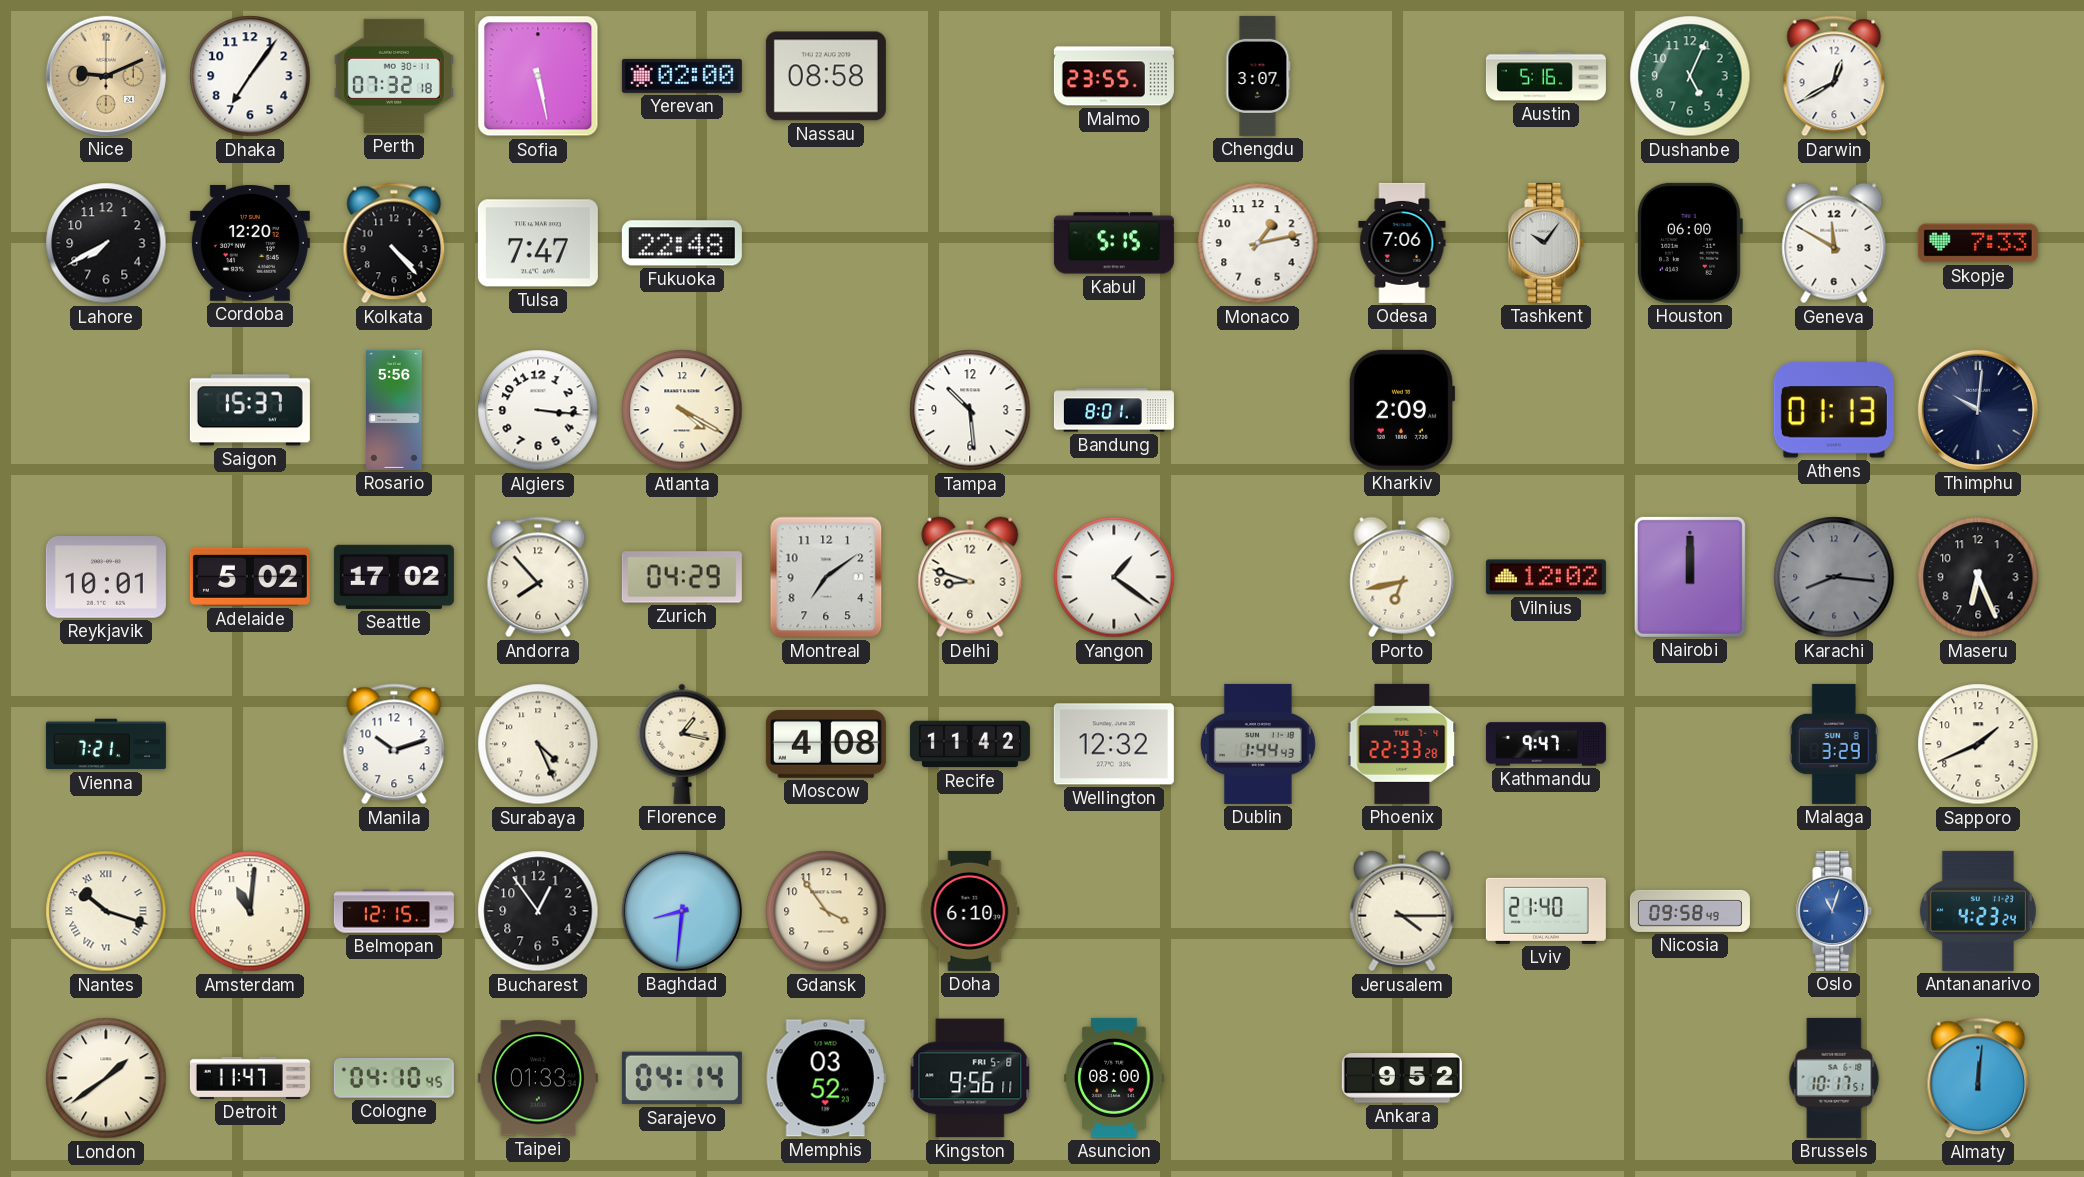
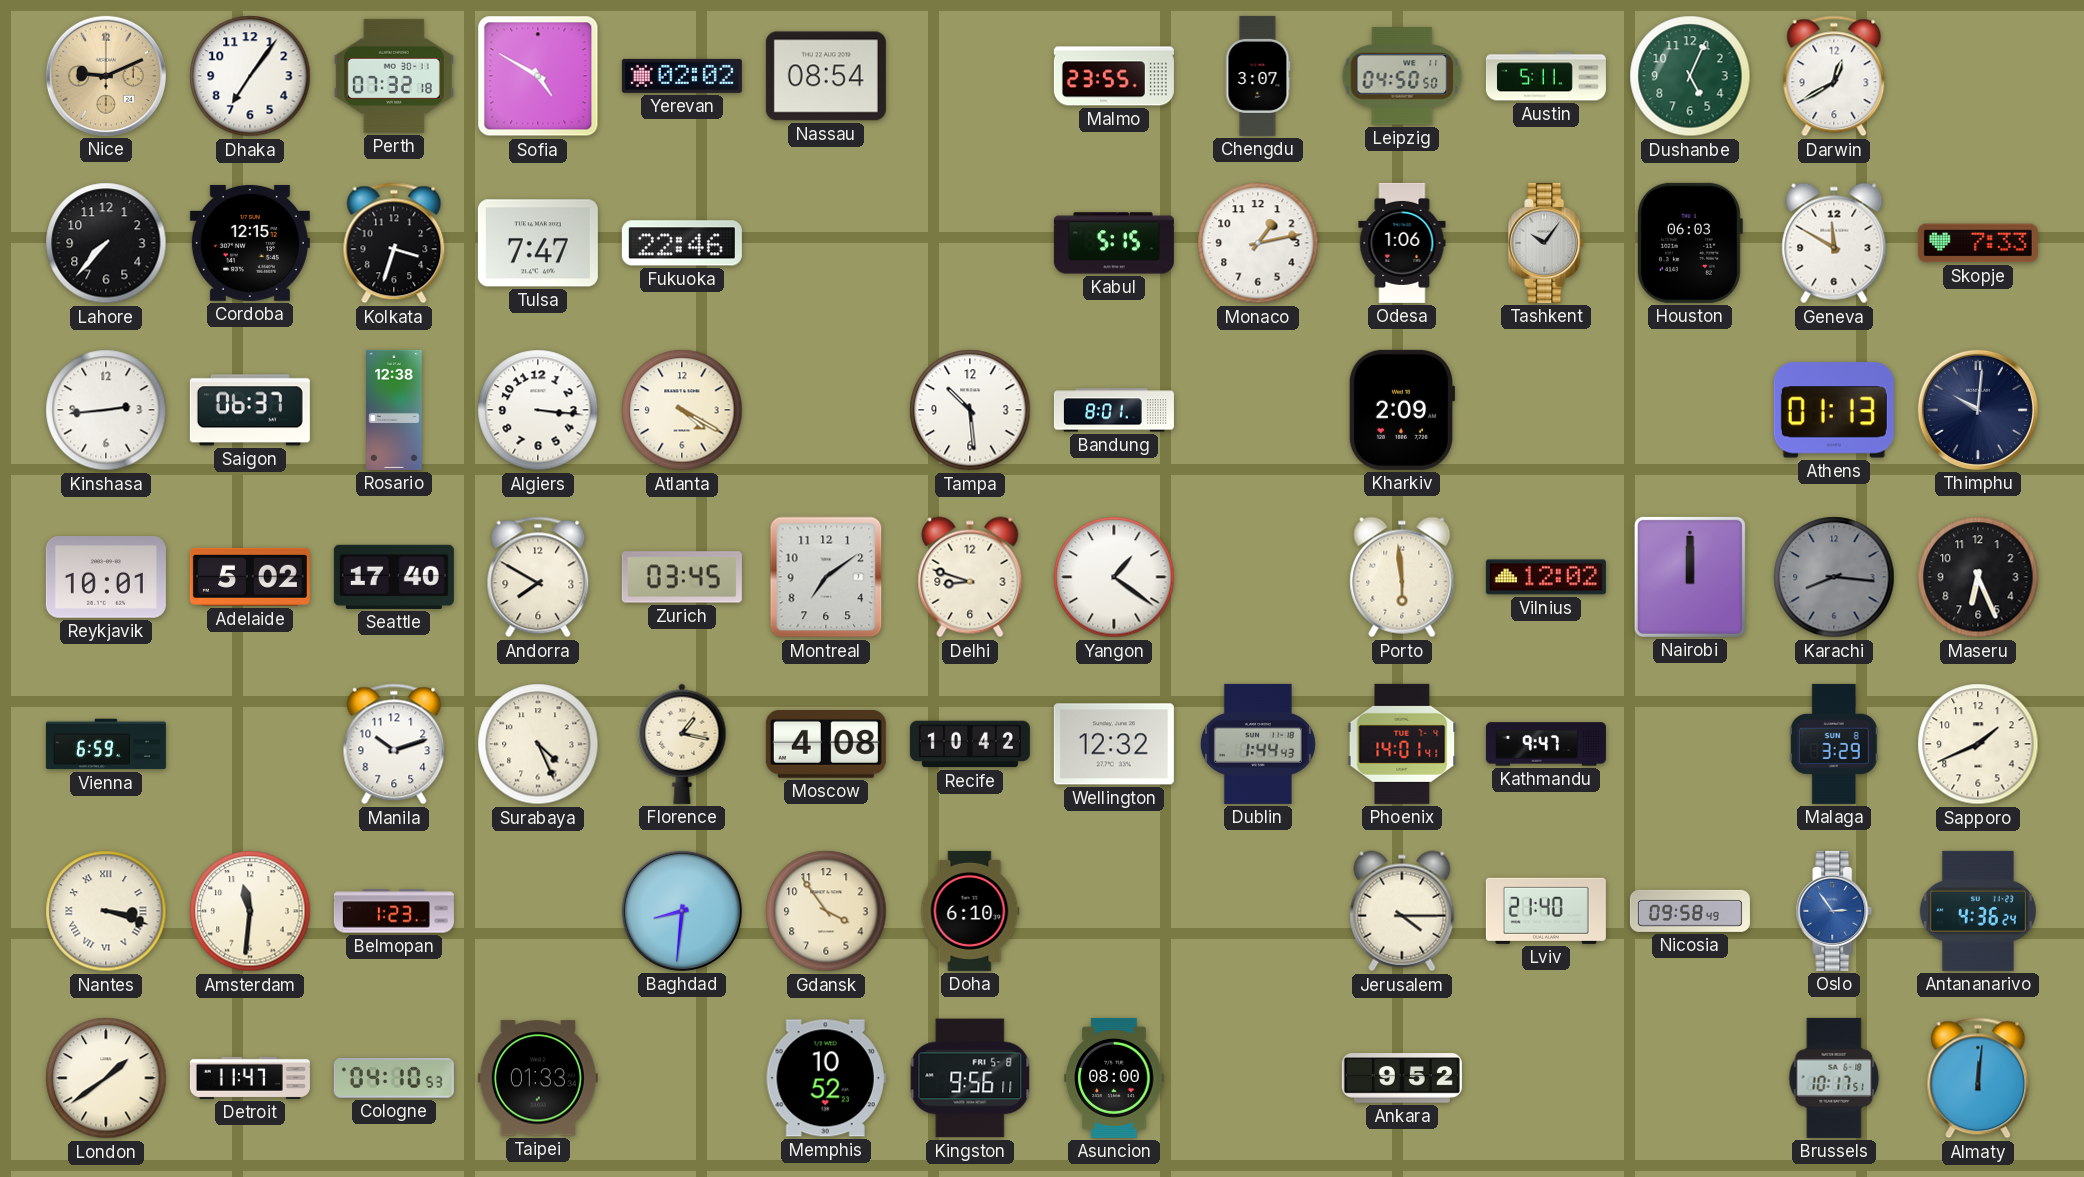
Sofia: 5:28 -> 4:50 (538, 76)
Yerevan: 02:00 -> 02:02 (682, 76)
Nassau: 08:58 -> 08:54 (826, 76)
Leipzig: none -> 04:50 (1402, 76)
Austin: 5:16 -> 5:11 (1546, 76)
Lahore: 7:40 -> 7:37 (106, 243)
Cordoba: 12:20 -> 12:15 (250, 243)
Kolkata: 4:23 -> 3:33 (394, 243)
Fukuoka: 22:48 -> 22:46 (682, 243)
Odesa: 7:06 -> 1:06 (1402, 243)
Houston: 06:00 -> 06:03 (1689, 243)
Kinshasa: none -> 2:44 (106, 410)
Saigon: 15:37 -> 06:37 (250, 410)
Rosario: 5:56 -> 12:38 (395, 410)
Seattle: 17:02 -> 17:40 (394, 577)
Andorra: 7:53 -> 7:50 (538, 577)
Zurich: 04:29 -> 03:45 (682, 577)
Porto: 6:43 -> 5:59 (1402, 577)
Vienna: 7:21 -> 6:59 (106, 744)
Recife: 11:42 -> 10:42 (970, 744)
Phoenix: 22:33 -> 14:01 (1402, 744)
Nantes: 10:18 -> 3:18 (106, 911)
Amsterdam: 11:01 -> 11:31 (250, 911)
Belmopan: 12:15 -> 1:23 (394, 911)
Bucharest: 12:54 -> none (538, 911)
Oslo: 11:03 -> 2:54 (1834, 911)
Antananarivo: 4:23 -> 4:36 (1978, 911)
Cologne: 04:10:45 -> 04:10:53 (394, 1079)
Sarajevo: 04:14 -> none (682, 1078)
Memphis: 03:52 -> 10:52 (826, 1078)
